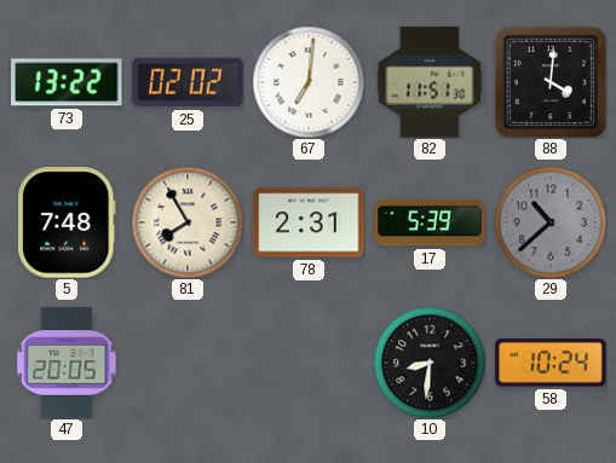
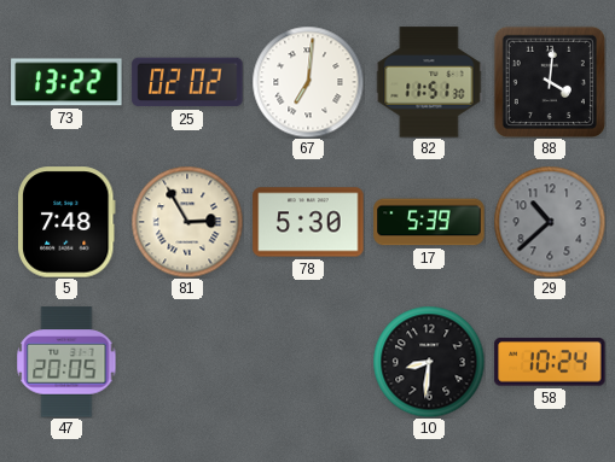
81: 7:55 -> 2:55 (187, 222)
78: 2:31 -> 5:30 (308, 222)
